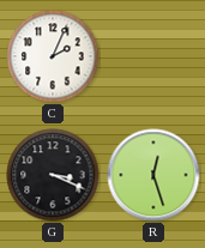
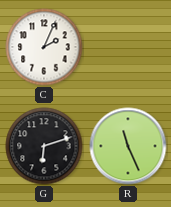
G: 3:19 -> 6:12 (44, 146)
R: 12:27 -> 11:26 (128, 146)
